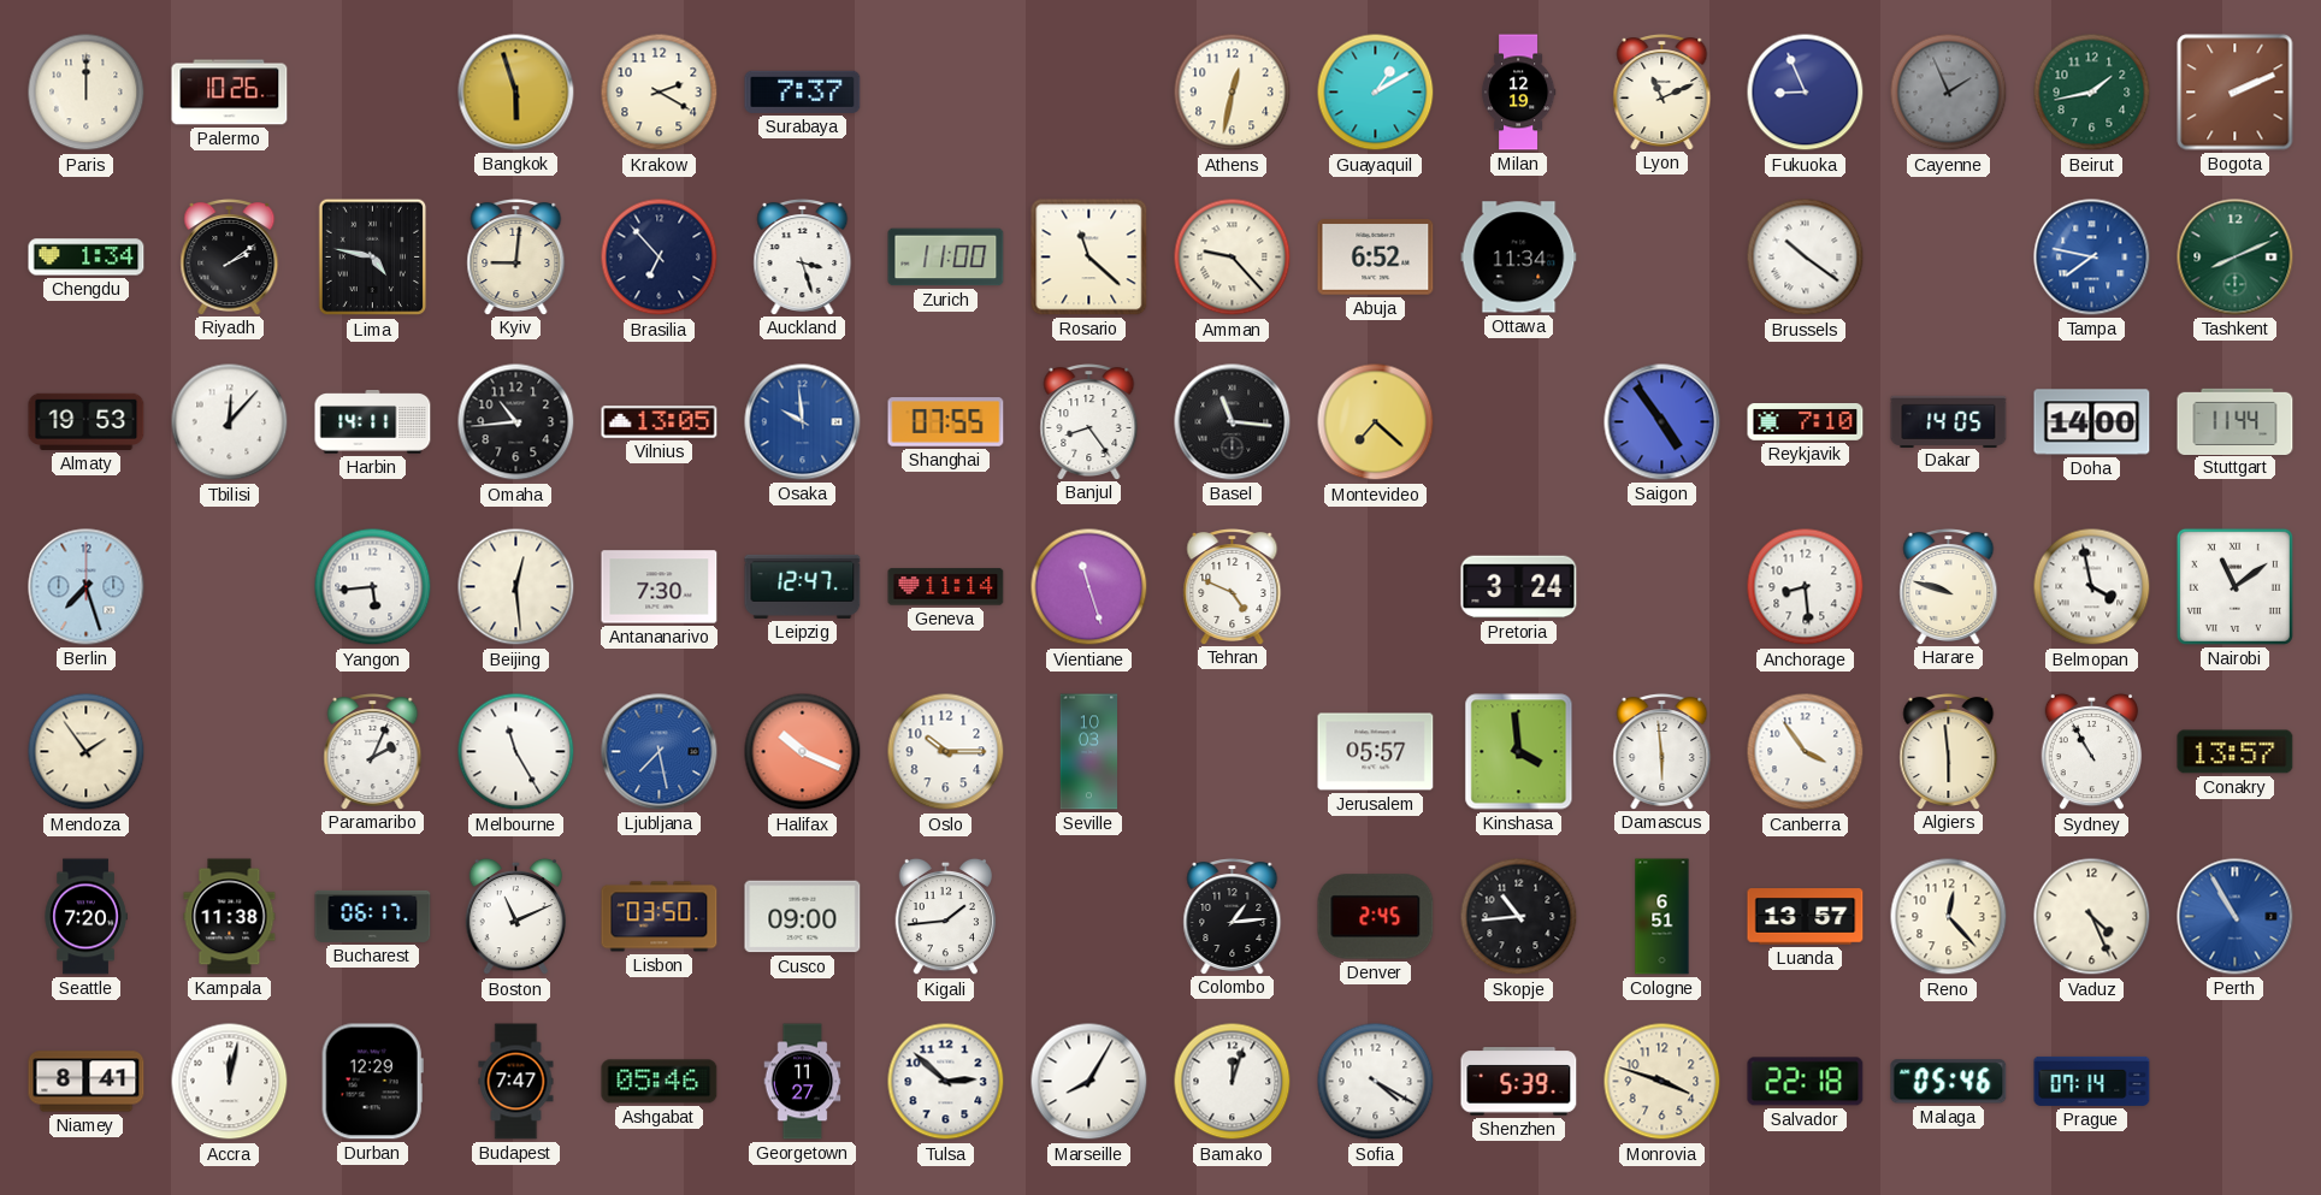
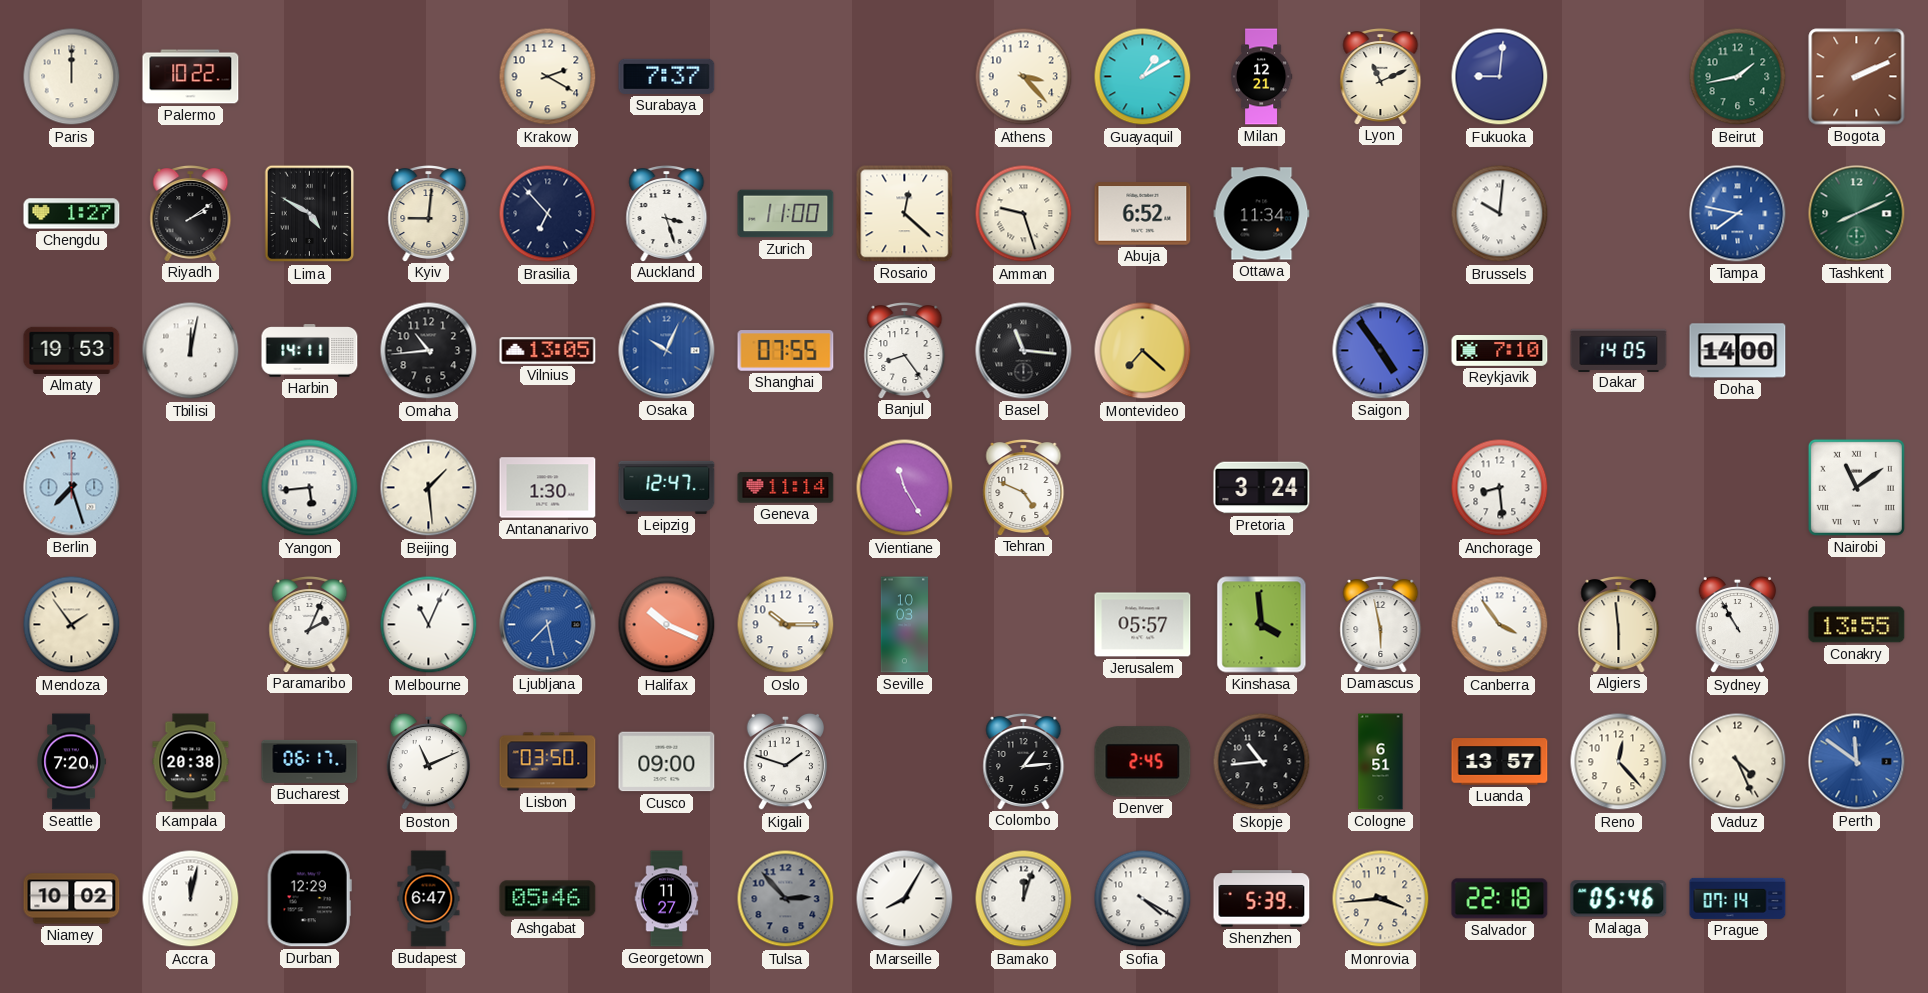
Palermo: 10:26 -> 10:22 (191, 77)
Bangkok: 5:57 -> none (516, 93)
Athens: 12:32 -> 3:23 (1024, 77)
Milan: 12:19 -> 12:21 (1261, 77)
Fukuoka: 8:56 -> 9:01 (1500, 77)
Cayenne: 1:56 -> none (1949, 93)
Chengdu: 1:34 -> 1:27 (72, 214)
Lima: 4:47 -> 4:50 (310, 214)
Rosario: 11:22 -> 12:22 (905, 214)
Amman: 9:23 -> 9:27 (1024, 214)
Brussels: 10:21 -> 10:01 (1500, 214)
Tbilisi: 12:07 -> 12:02 (191, 351)
Osaka: 9:59 -> 10:04 (667, 351)
Stuttgart: 11:44 -> none (2236, 421)
Beijing: 12:29 -> 1:29 (429, 488)
Antananarivo: 7:30 -> 1:30 (548, 488)
Vientiane: 11:27 -> 11:25 (905, 488)
Harare: 9:48 -> none (1949, 587)
Belmopan: 3:58 -> none (2092, 587)
Melbourne: 11:25 -> 11:04 (429, 625)
Damascus: 5:59 -> 5:58 (1381, 625)
Conakry: 13:57 -> 13:55 (1857, 625)
Kampala: 11:38 -> 20:38 (191, 762)
Kigali: 1:44 -> 1:48 (786, 762)
Perth: 10:55 -> 11:51 (1857, 762)
Niamey: 8:41 -> 10:02 (72, 899)
Budapest: 7:47 -> 6:47 (429, 899)
Tulsa: 2:52 -> 2:53 (786, 899)
Tulsa dial: white -> grey (786, 899)
Monrovia: 3:48 -> 3:44 (1381, 899)
